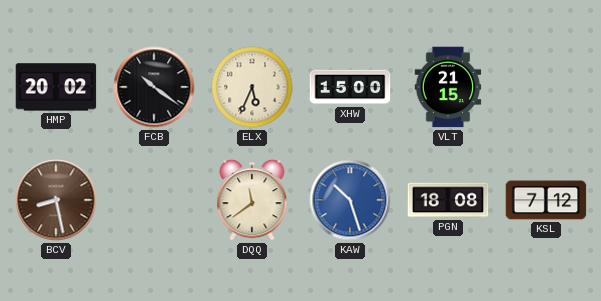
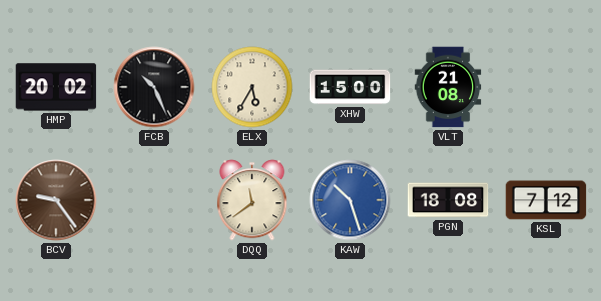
FCB: 10:21 -> 10:26 (154, 87)
ELX: 5:34 -> 5:35 (252, 87)
VLT: 21:15 -> 21:08 (448, 87)
BCV: 8:28 -> 9:24 (56, 200)
